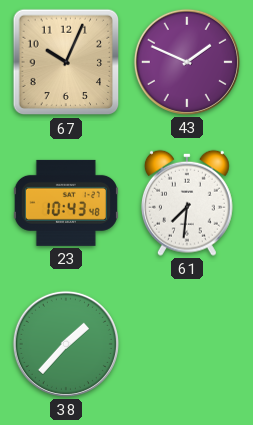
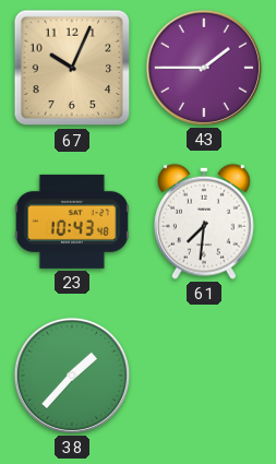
43: 1:49 -> 1:45 (204, 68)
